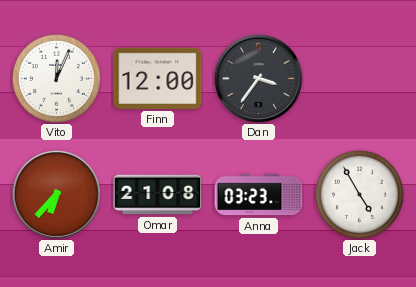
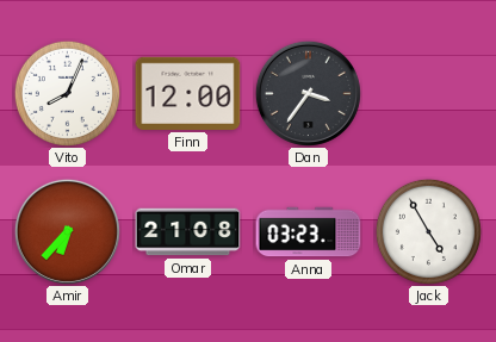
Vito: 12:04 -> 8:04 (67, 93)
